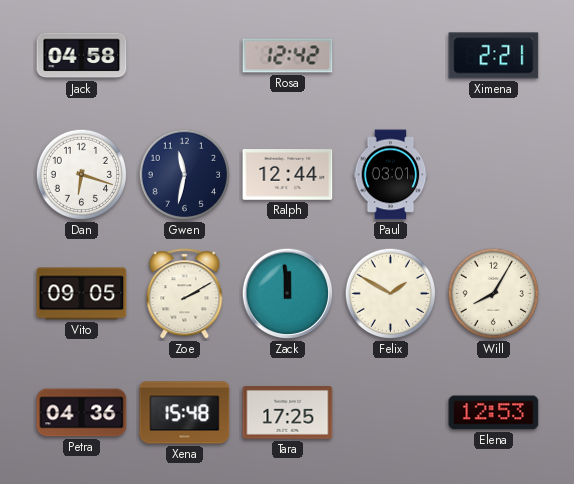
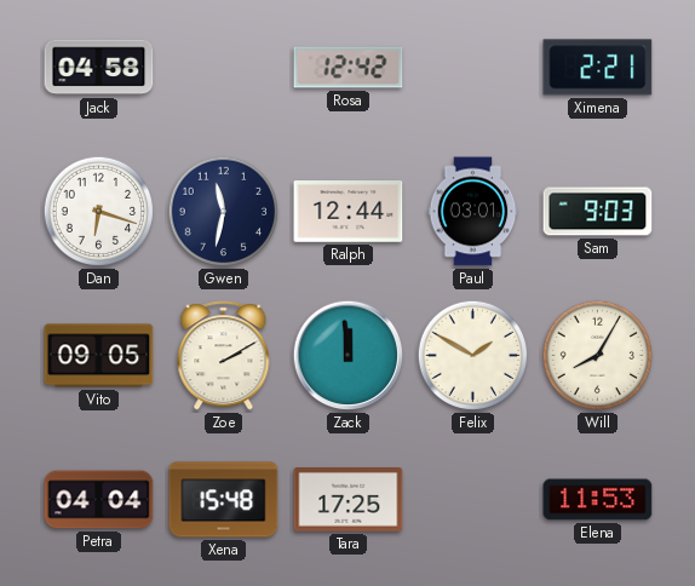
Sam: none -> 9:03 (598, 212)
Petra: 04:36 -> 04:04 (99, 500)
Elena: 12:53 -> 11:53 (598, 500)
